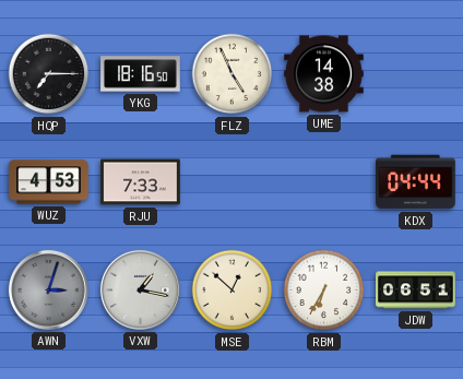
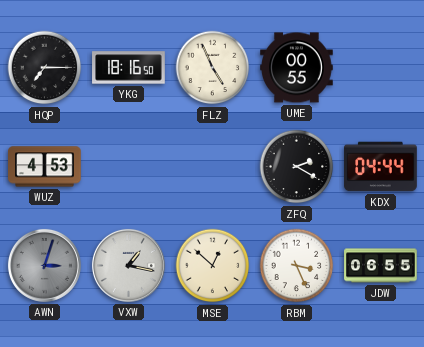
UME: 14:38 -> 00:55 (297, 68)
RJU: 7:33 -> none (141, 182)
ZFQ: none -> 2:20 (297, 167)
RBM: 6:35 -> 3:26 (297, 266)
JDW: 06:51 -> 06:55 (381, 266)
